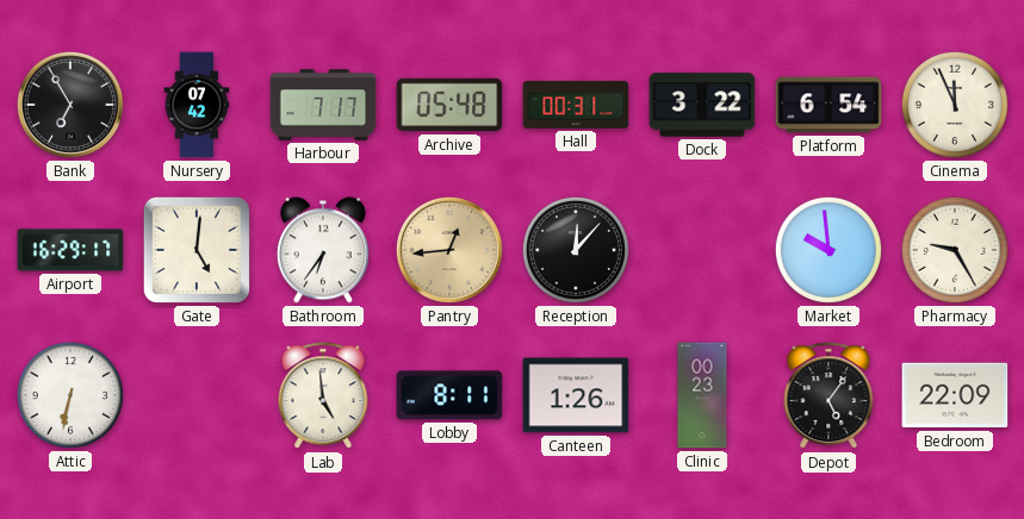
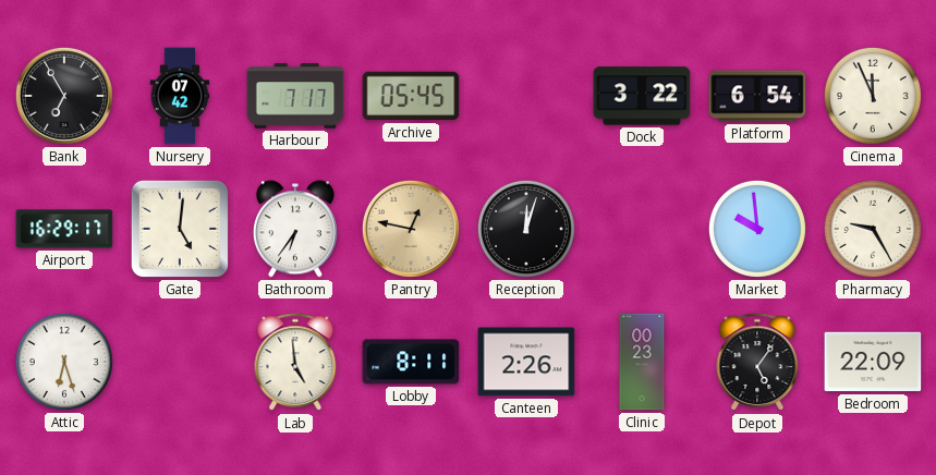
Archive: 05:48 -> 05:45 (411, 96)
Hall: 00:31 -> none (576, 105)
Pantry: 12:44 -> 12:47 (411, 229)
Reception: 12:07 -> 12:03 (526, 229)
Attic: 6:32 -> 6:27 (64, 362)
Canteen: 1:26 -> 2:26 (526, 362)
